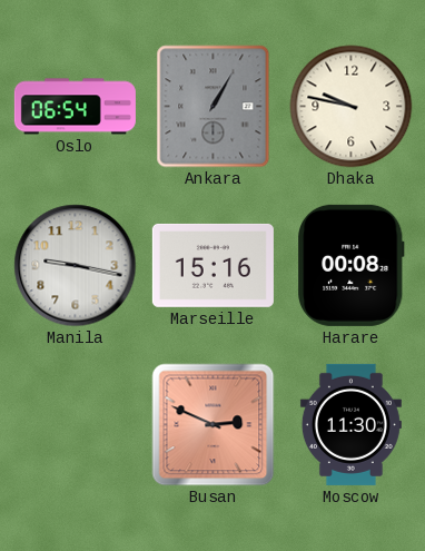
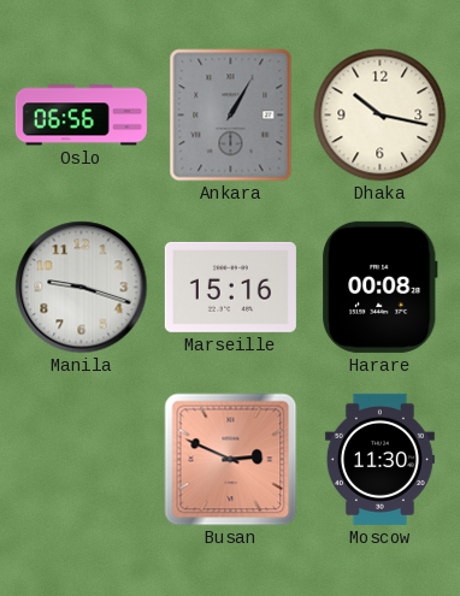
Oslo: 06:54 -> 06:56 (81, 116)
Dhaka: 9:47 -> 10:17 (381, 116)
Manila: 9:17 -> 9:18 (82, 288)
